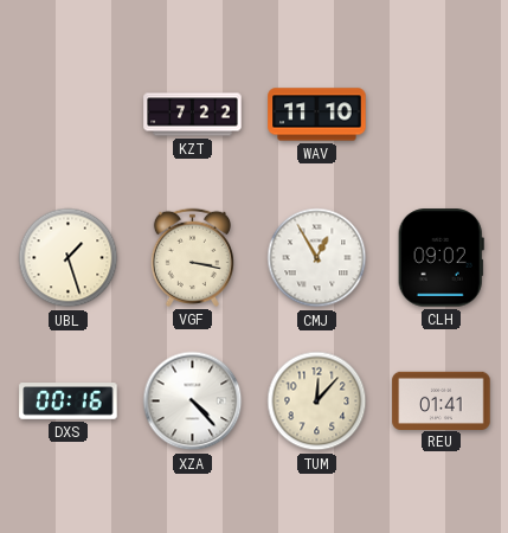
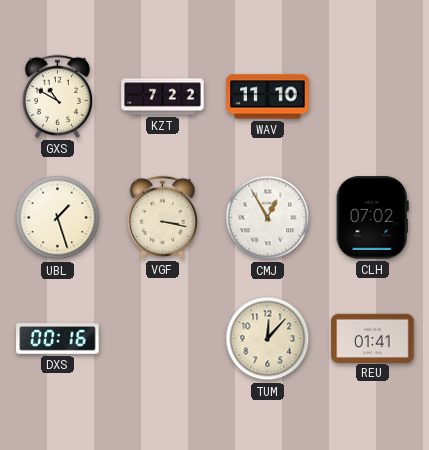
GXS: none -> 10:50 (57, 96)
CLH: 09:02 -> 07:02 (372, 218)
XZA: 4:23 -> none (193, 402)
